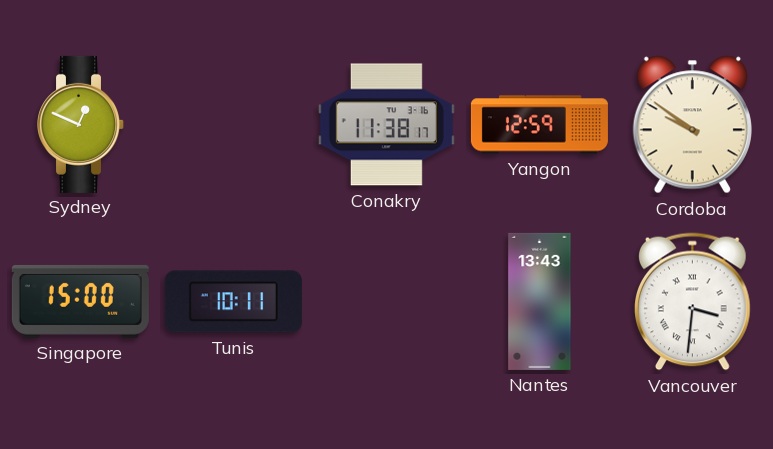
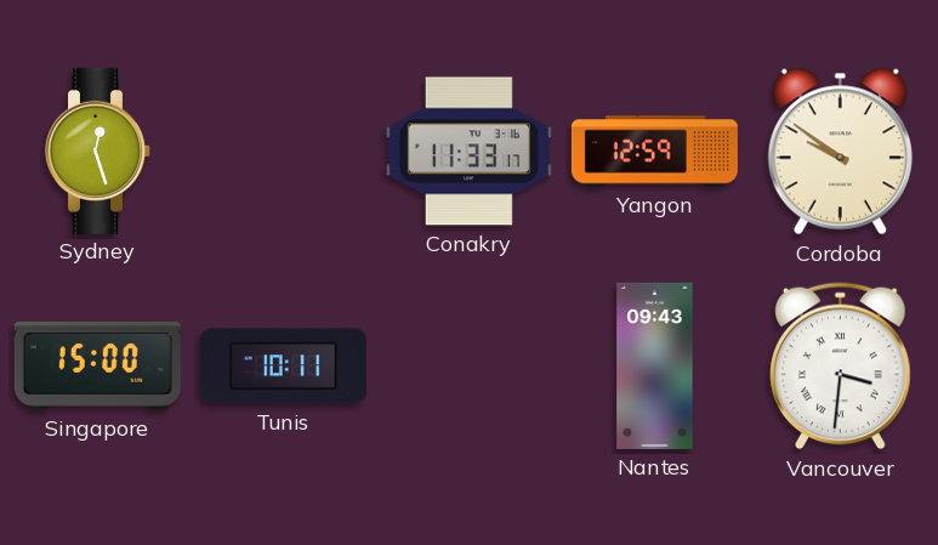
Sydney: 12:49 -> 12:27 (98, 151)
Conakry: 11:38 -> 11:33 (468, 152)
Nantes: 13:43 -> 09:43 (655, 365)
